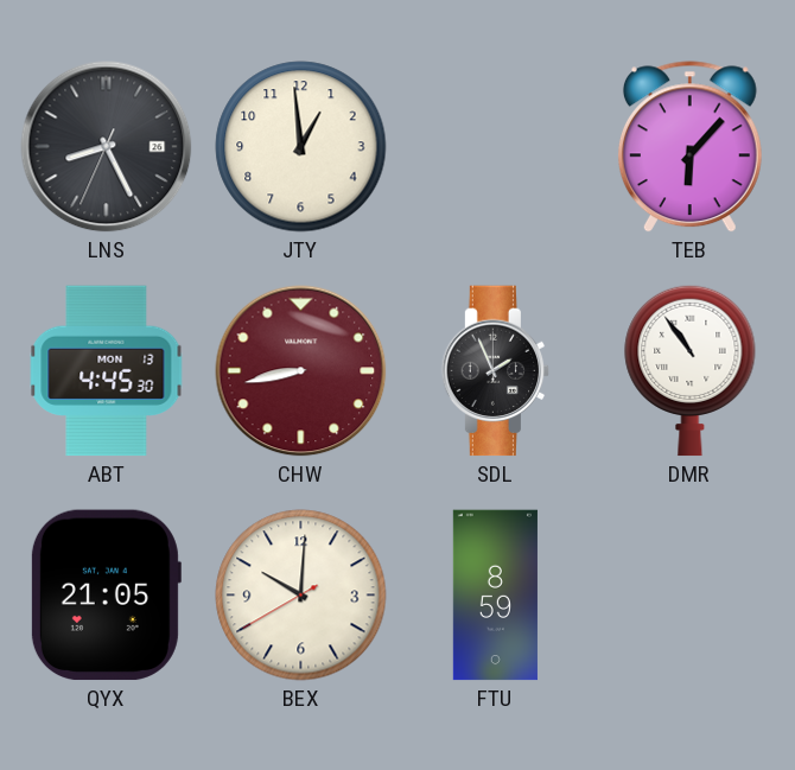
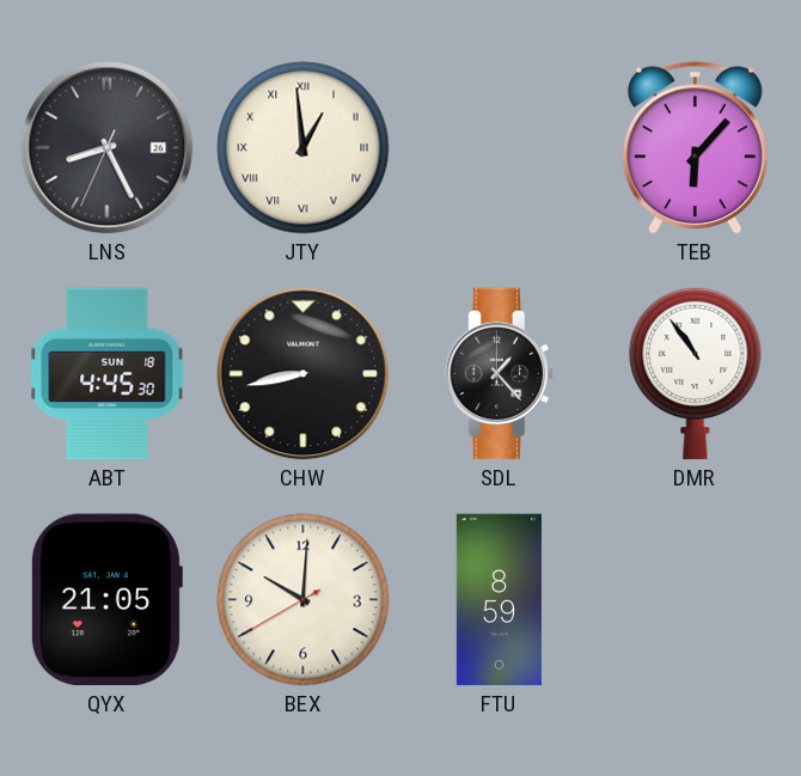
JTY numerals: Arabic -> Roman (304, 148)
ABT date: MON 13 -> SUN 18 (108, 374)
CHW dial: burgundy -> black (304, 374)
SDL: 1:56 -> 1:23 (500, 374)
